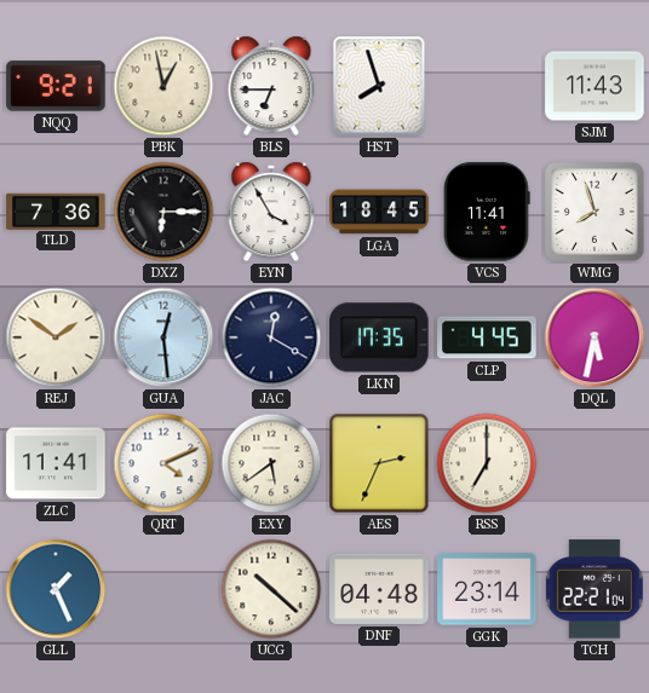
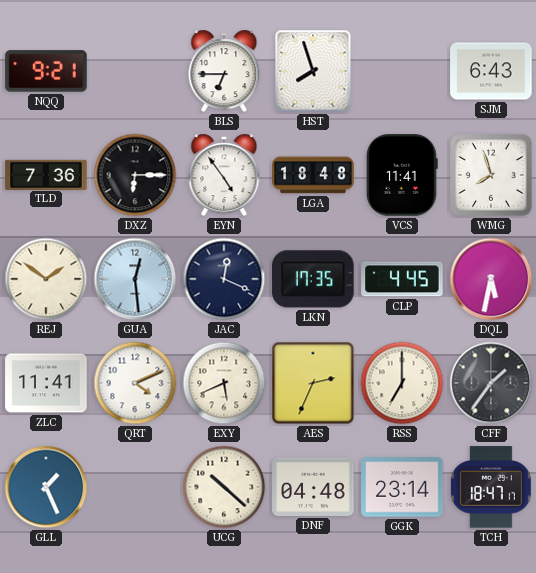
PBK: 12:58 -> none (163, 86)
SJM: 11:43 -> 6:43 (491, 71)
EYN: 3:55 -> 4:54 (224, 175)
LGA: 18:45 -> 18:48 (313, 175)
JAC: 12:20 -> 12:19 (224, 279)
EXY: 5:39 -> 5:41 (224, 383)
CFF: none -> 1:36 (491, 383)
TCH: 22:21 -> 18:47 (491, 487)
